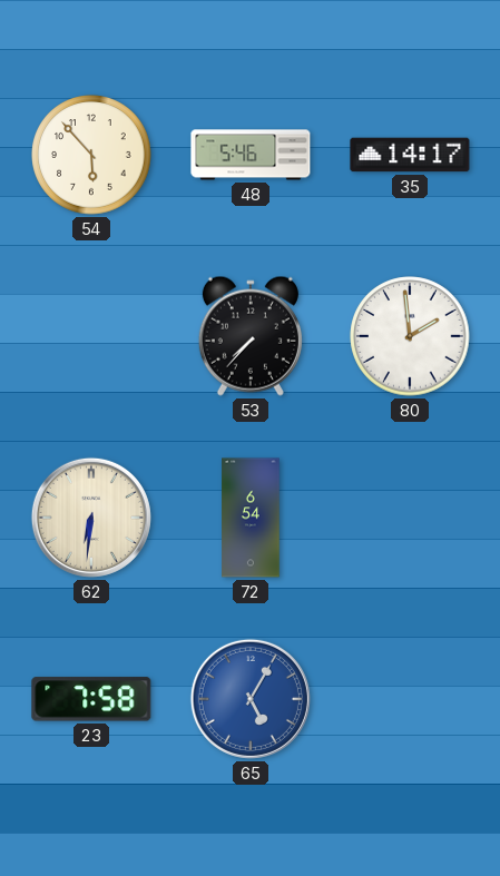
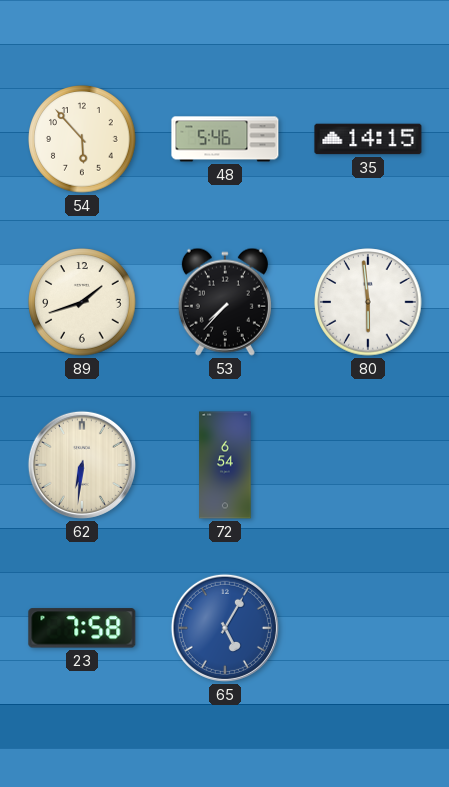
35: 14:17 -> 14:15 (368, 139)
89: none -> 1:42 (82, 302)
80: 1:59 -> 5:59 (368, 302)
